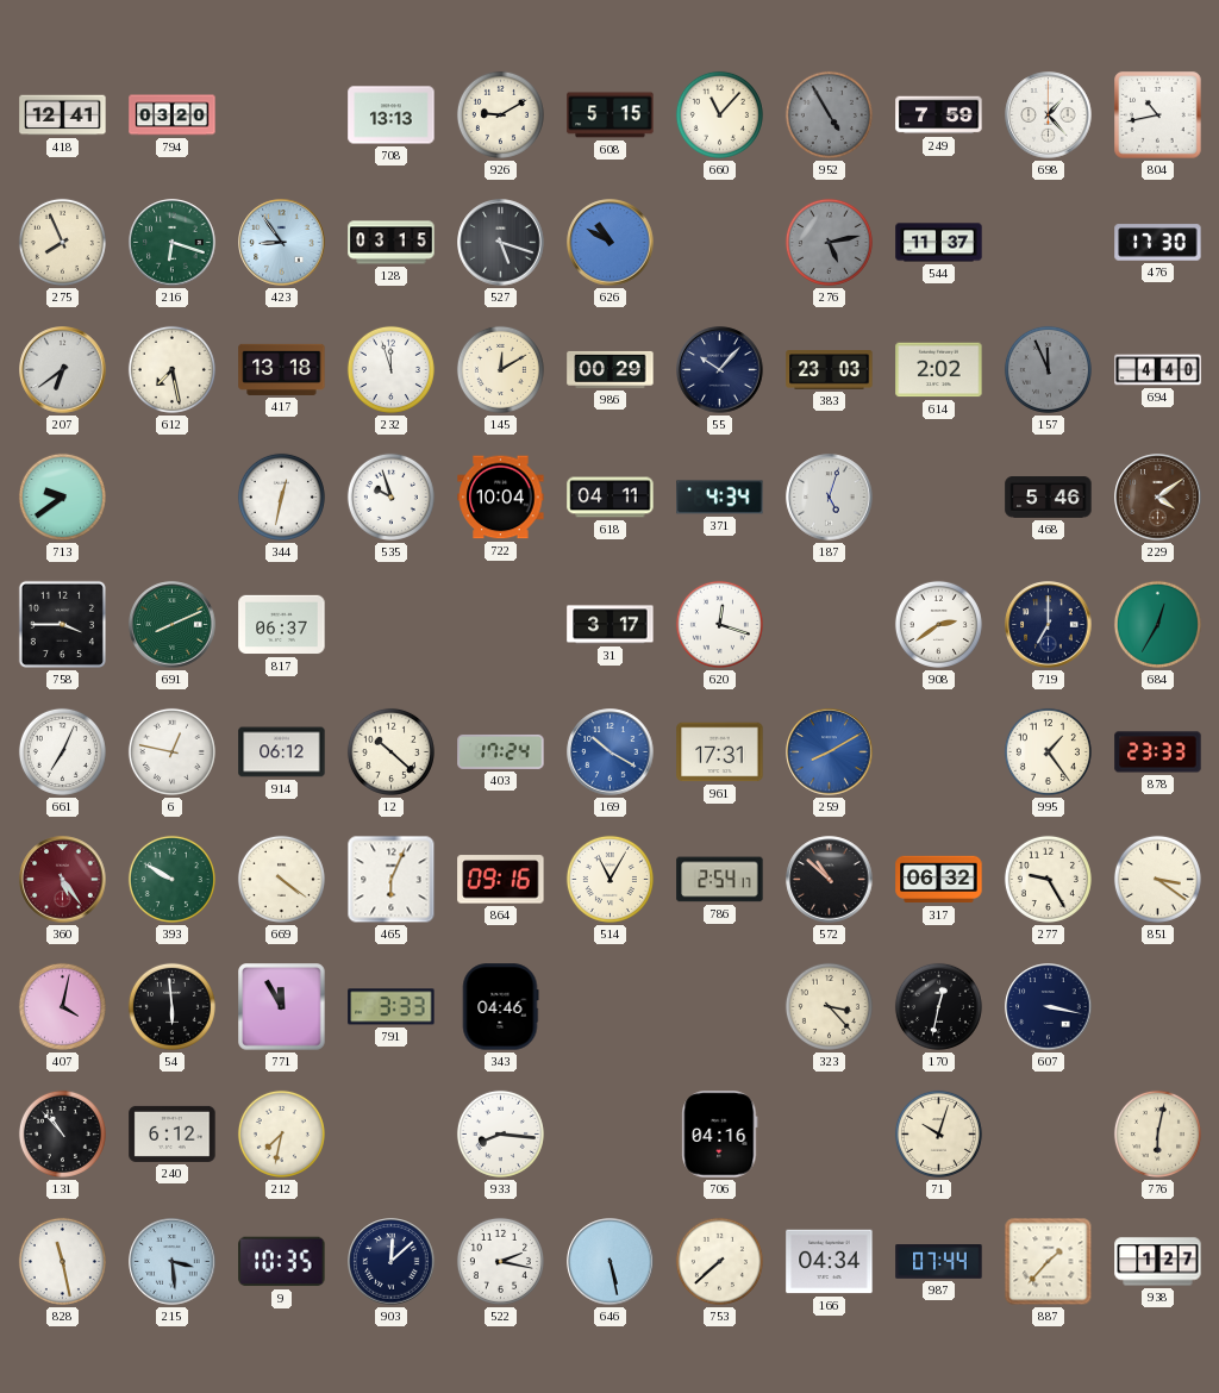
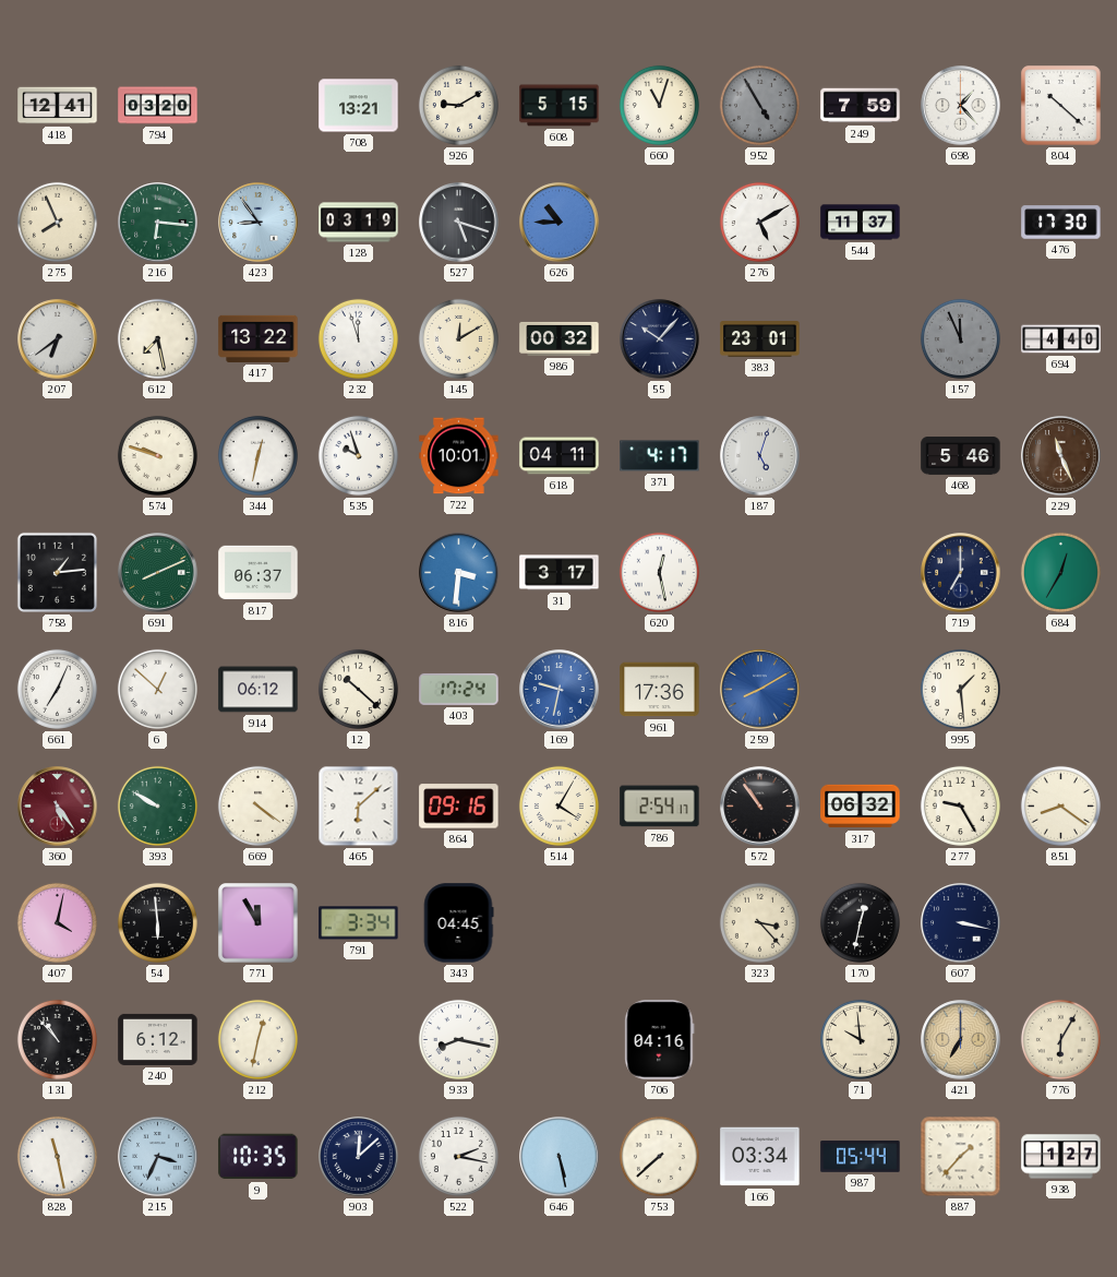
708: 13:13 -> 13:21 (359, 106)
660: 11:07 -> 11:03 (659, 105)
804: 10:43 -> 10:22 (1061, 106)
216: 6:18 -> 6:16 (158, 223)
128: 03:15 -> 03:19 (359, 223)
626: 10:50 -> 10:45 (560, 223)
276: 5:13 -> 5:10 (759, 222)
276 dial: grey -> white (759, 222)
417: 13:18 -> 13:22 (259, 338)
986: 00:29 -> 00:32 (560, 338)
383: 23:03 -> 23:01 (760, 339)
614: 2:02 -> none (939, 370)
713: 9:39 -> none (62, 496)
574: none -> 9:48 (157, 455)
722: 10:04 -> 10:01 (459, 456)
371: 4:34 -> 4:17 (660, 456)
229: 4:09 -> 11:26 (1061, 456)
758: 3:45 -> 1:14 (57, 572)
816: none -> 3:31 (459, 573)
620: 12:18 -> 12:28 (659, 572)
908: 2:39 -> none (938, 624)
6: 12:47 -> 12:52 (157, 689)
169: 10:20 -> 9:32 (560, 690)
961: 17:31 -> 17:36 (660, 690)
995: 1:24 -> 1:29 (960, 689)
878: 23:33 -> none (1158, 752)
465: 6:04 -> 6:08 (359, 807)
514: 11:05 -> 4:05 (558, 805)
572: 10:52 -> 10:54 (760, 807)
851: 3:21 -> 8:21 (1060, 805)
791: 3:33 -> 3:34 (359, 923)
343: 04:46 -> 04:45 (458, 923)
212: 7:32 -> 12:32 (257, 1039)
933: 8:16 -> 8:17 (458, 1039)
71: 10:03 -> 9:59 (860, 1039)
421: none -> 7:00 (961, 1040)
776: 6:02 -> 6:05 (1060, 1039)
215: 3:29 -> 3:34 (158, 1157)
166: 04:34 -> 03:34 (760, 1157)
987: 07:44 -> 05:44 (861, 1157)
